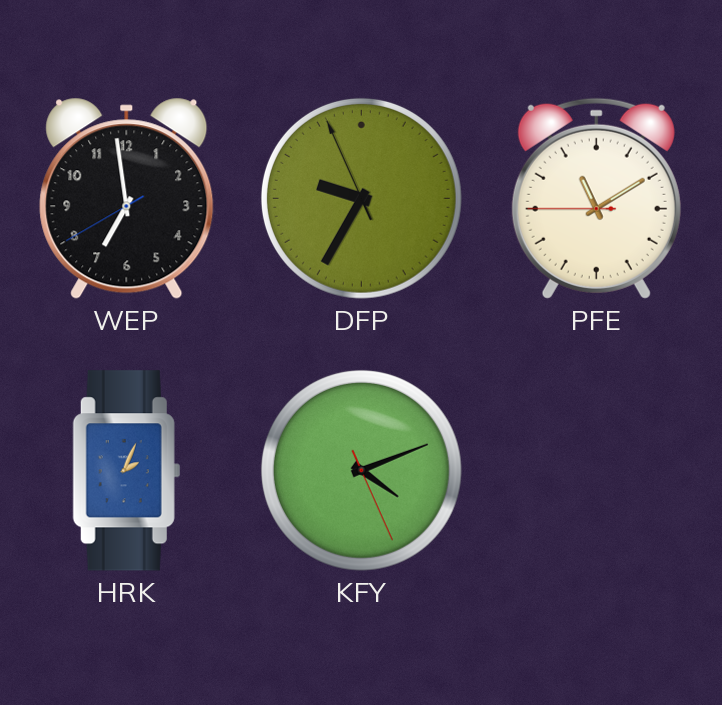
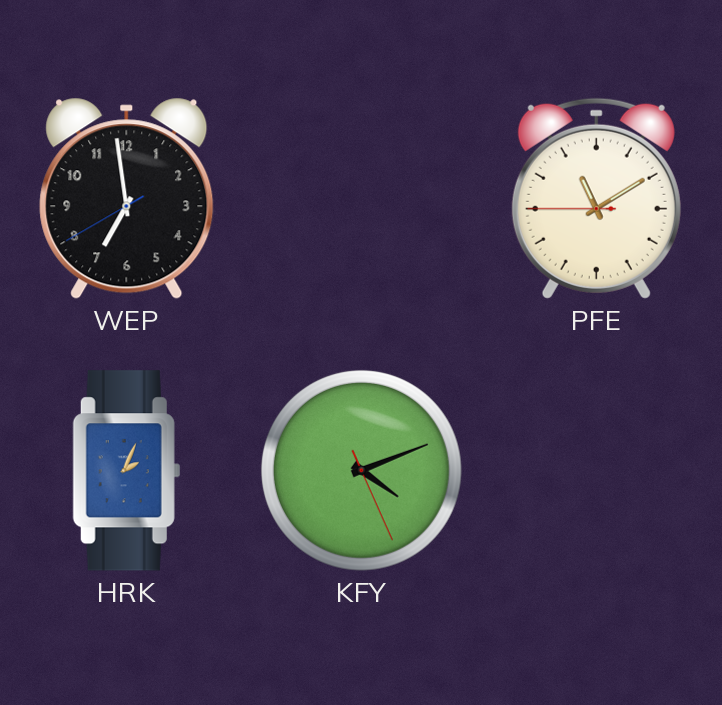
DFP: 9:34 -> none (361, 198)
